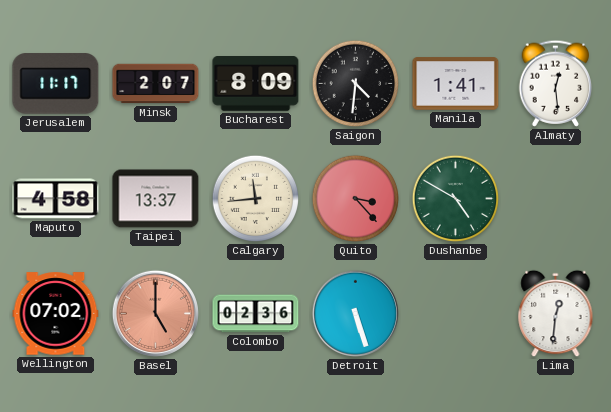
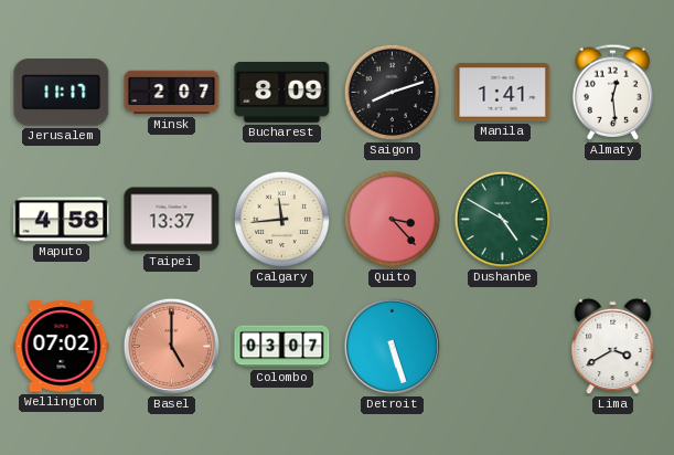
Saigon: 4:31 -> 8:12 (393, 93)
Colombo: 02:36 -> 03:07 (282, 347)
Lima: 12:31 -> 3:40 (613, 347)
